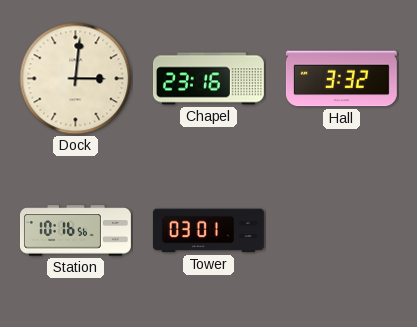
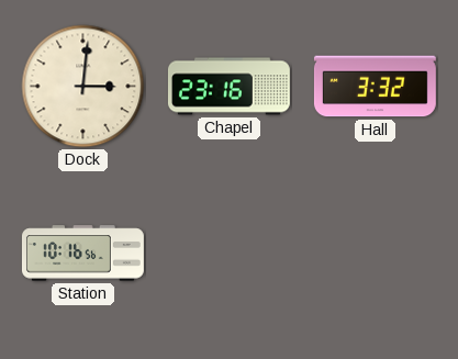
Tower: 03:01 -> none (208, 231)
